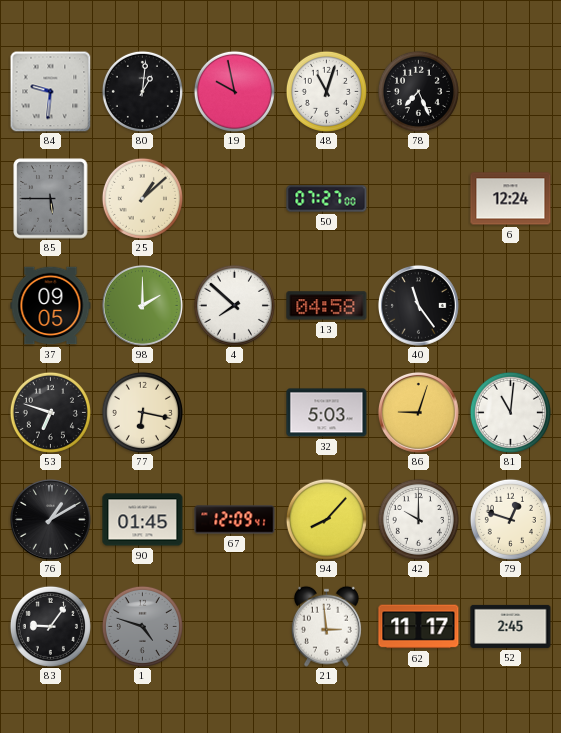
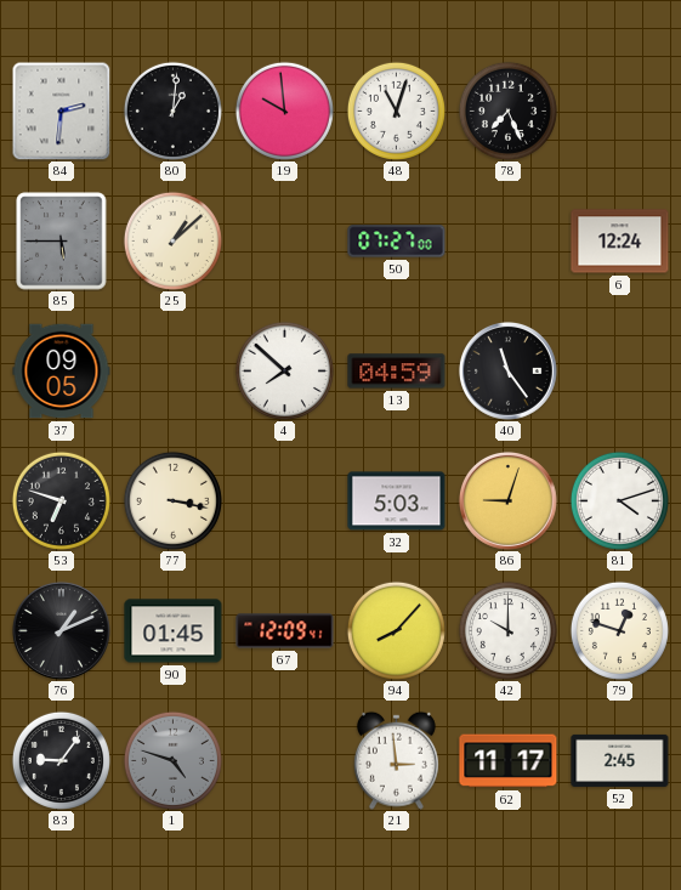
84: 9:31 -> 2:31 (61, 110)
19: 9:58 -> 9:59 (284, 110)
98: 2:00 -> none (142, 305)
13: 04:58 -> 04:59 (397, 372)
77: 6:17 -> 3:17 (172, 500)
81: 11:01 -> 4:12 (619, 500)
76: 1:10 -> 1:11 (61, 630)
